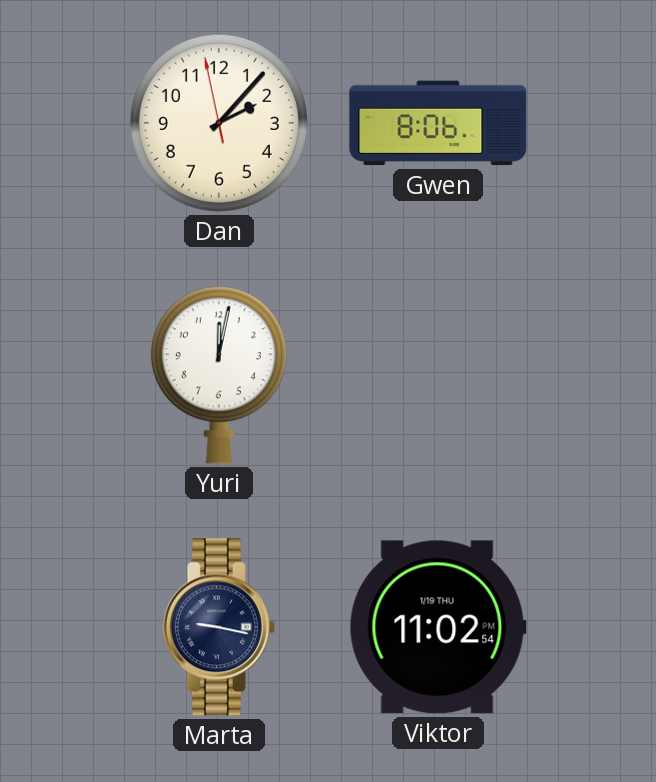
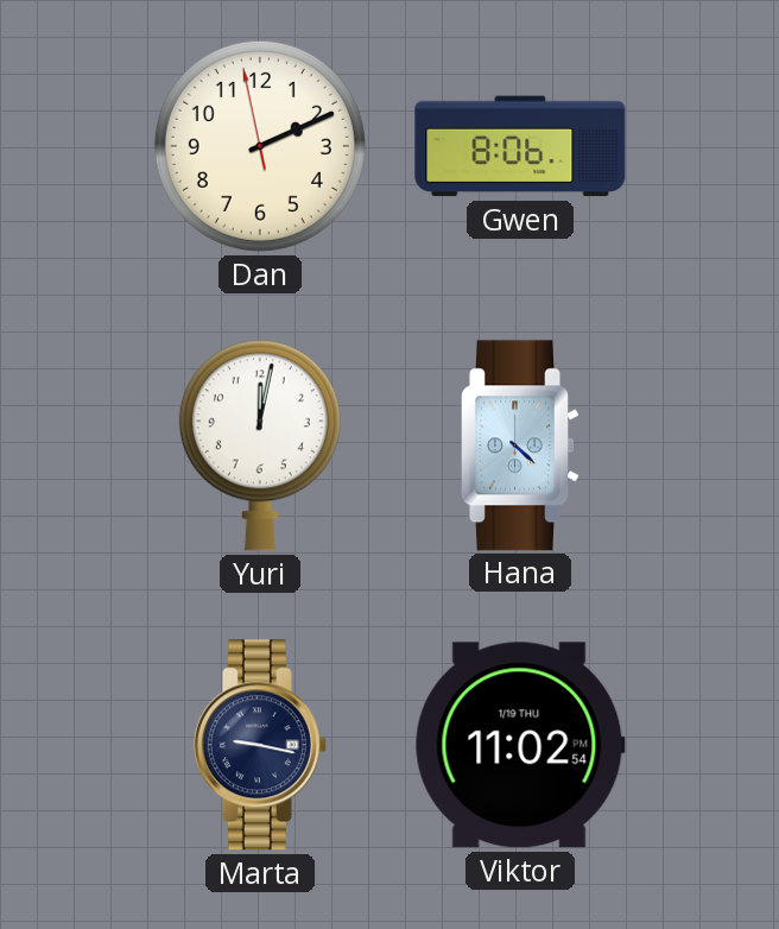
Dan: 2:06 -> 2:10 (260, 146)
Hana: none -> 4:22 (520, 445)
